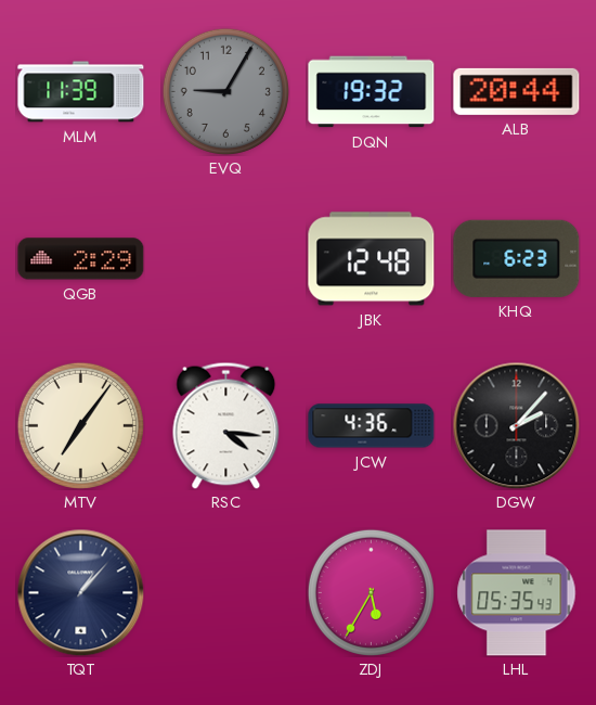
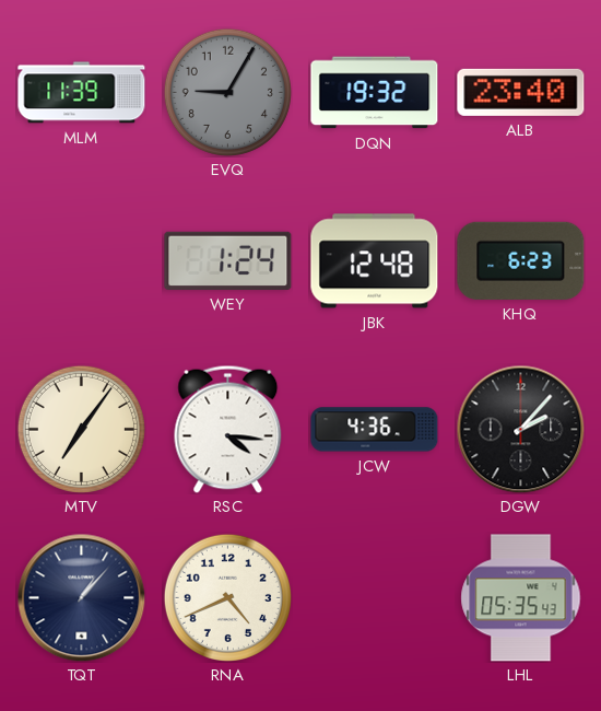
ALB: 20:44 -> 23:40 (521, 92)
QGB: 2:29 -> none (81, 259)
WEY: none -> 1:24 (228, 260)
RNA: none -> 4:41 (227, 597)
ZDJ: 5:35 -> none (371, 592)
